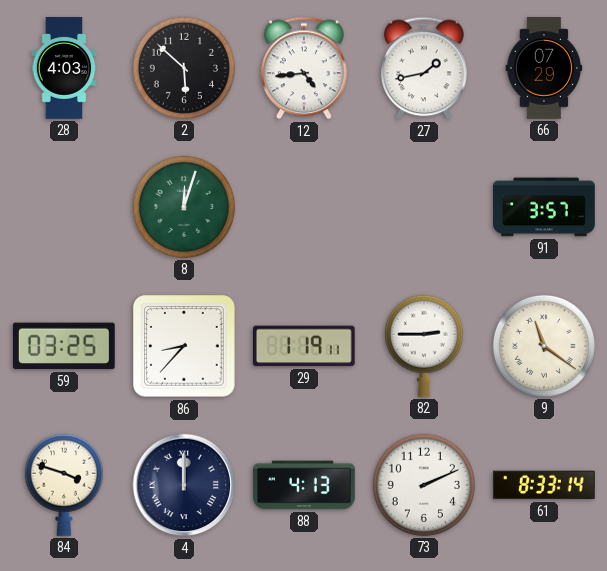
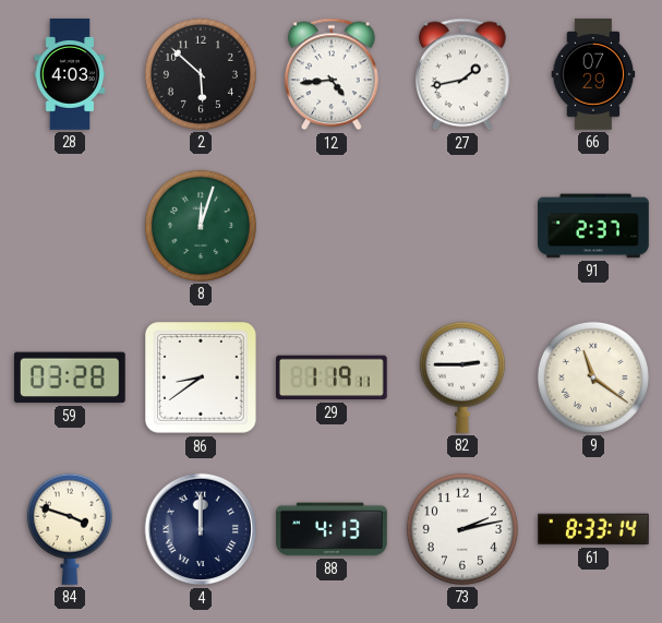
91: 3:57 -> 2:37 (593, 226)
59: 03:25 -> 03:28 (70, 378)
86: 8:37 -> 8:39 (201, 378)
73: 2:11 -> 2:13 (462, 529)
